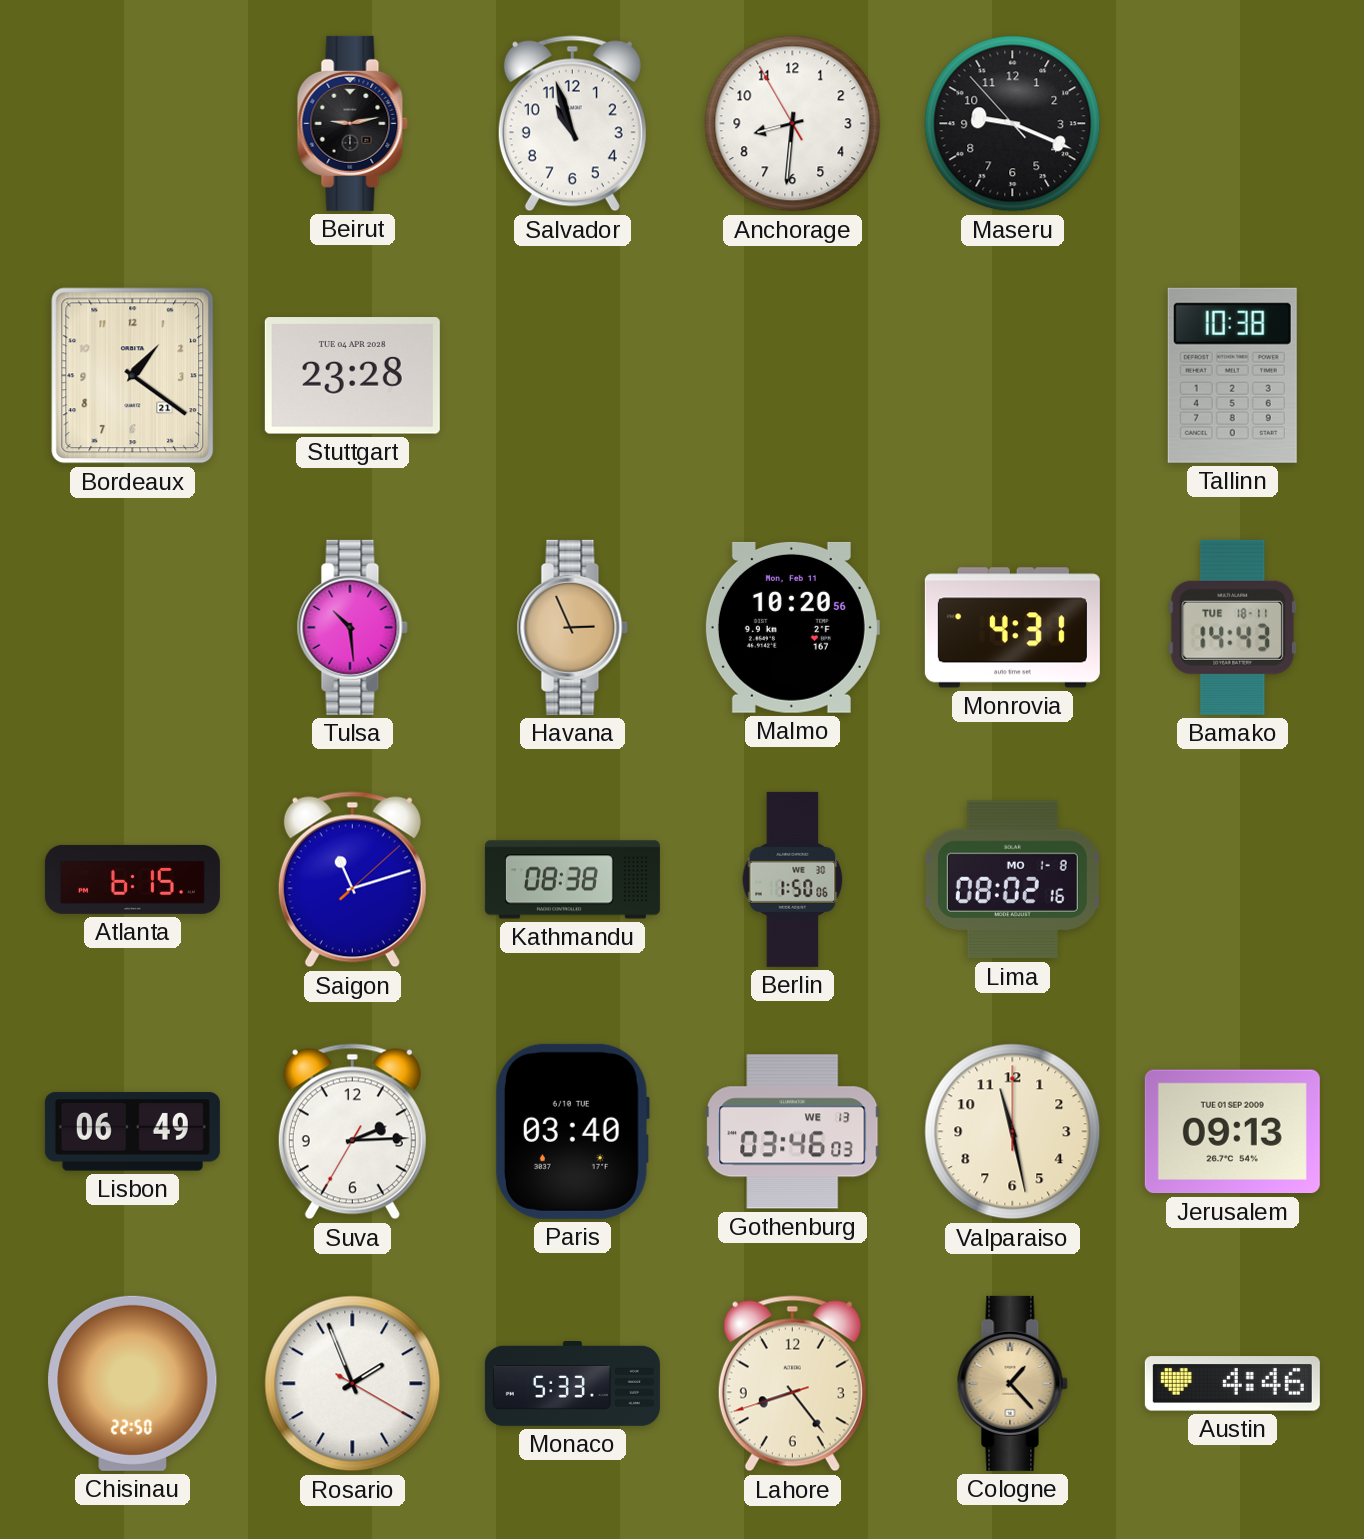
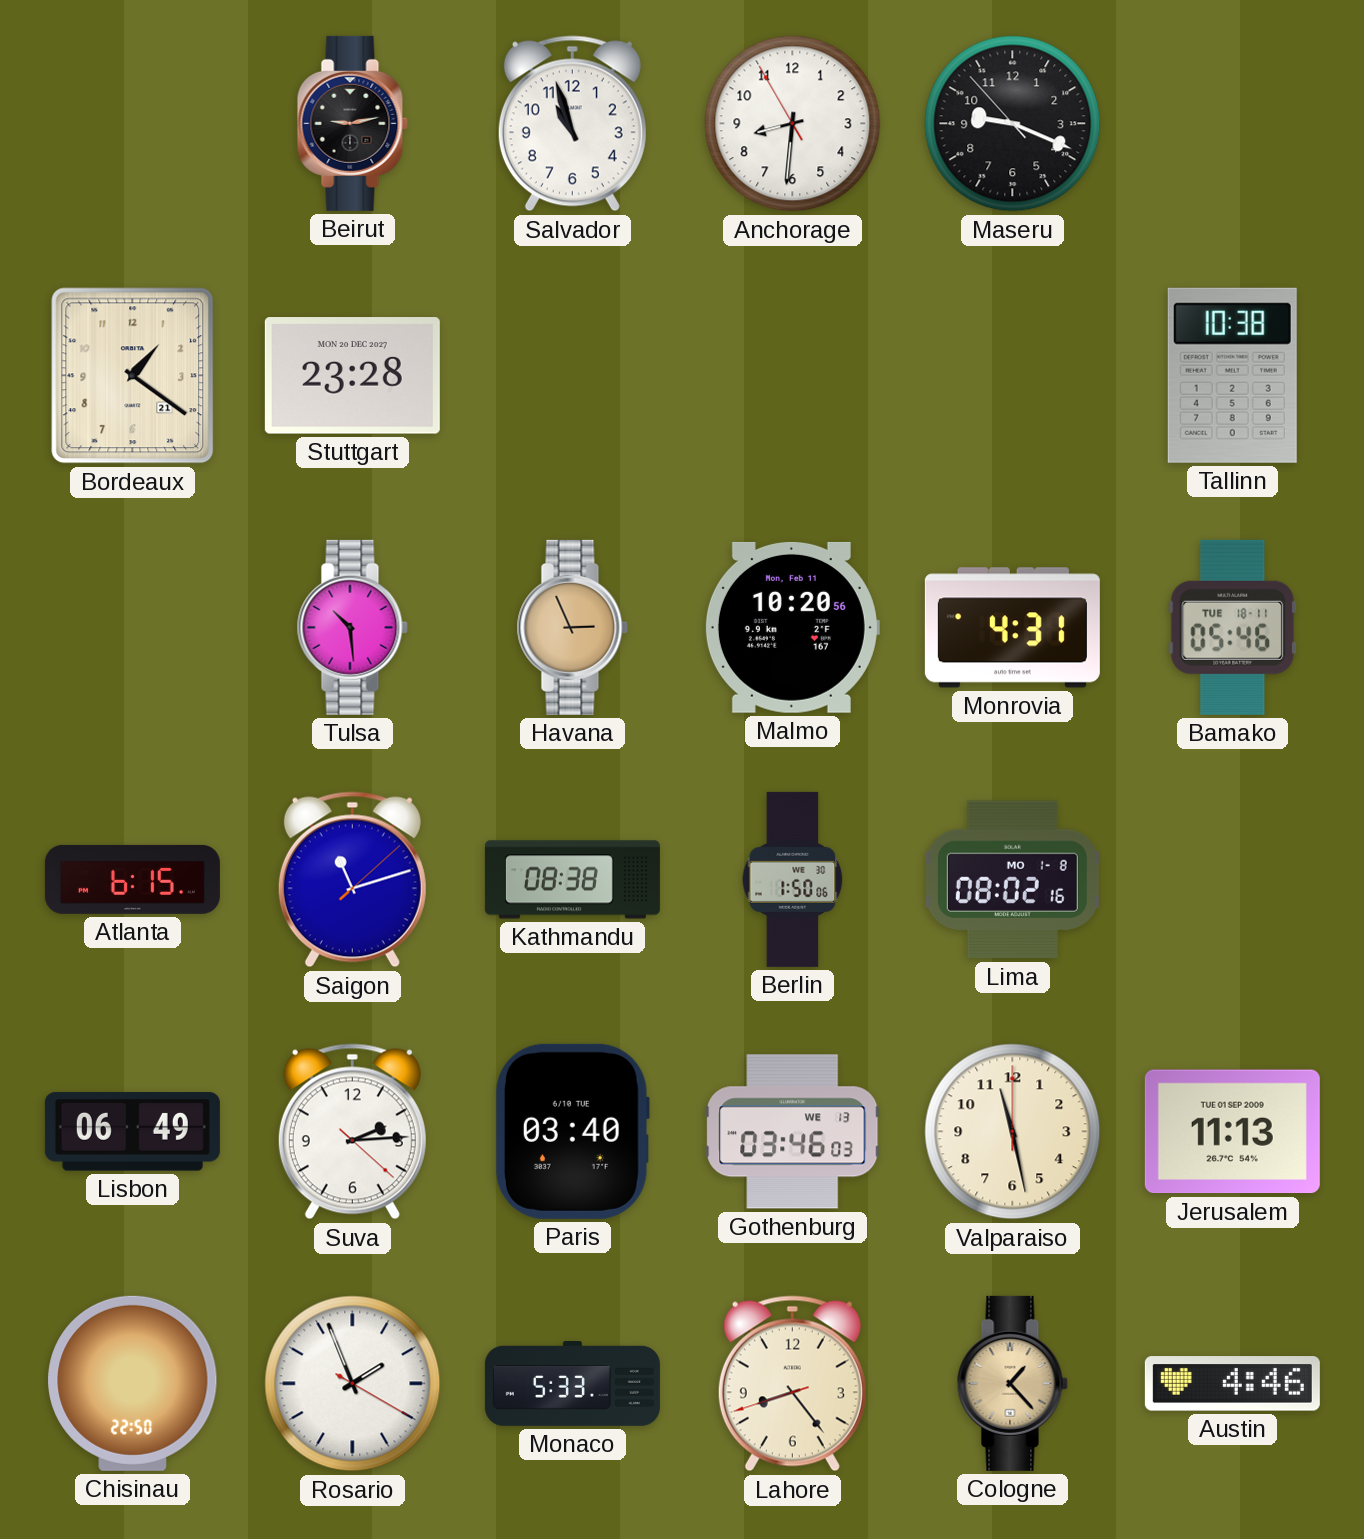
Stuttgart date: TUE 04 APR 2028 -> MON 20 DEC 2027 (352, 376)
Bamako: 14:43 -> 05:46 (1233, 627)
Suva: 2:14:35 -> 2:14:22 (352, 1132)
Jerusalem: 09:13 -> 11:13 (1232, 1132)
